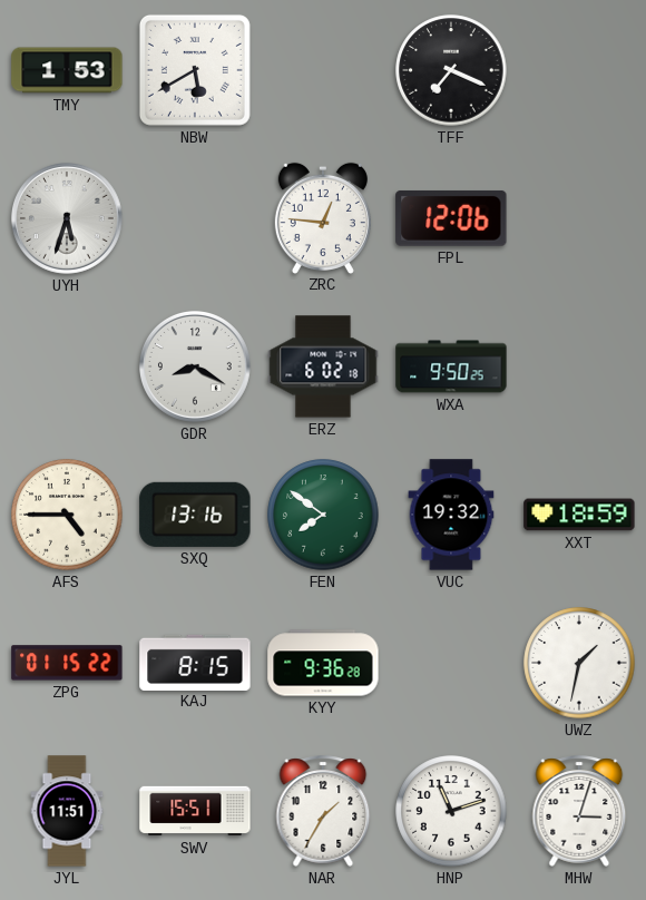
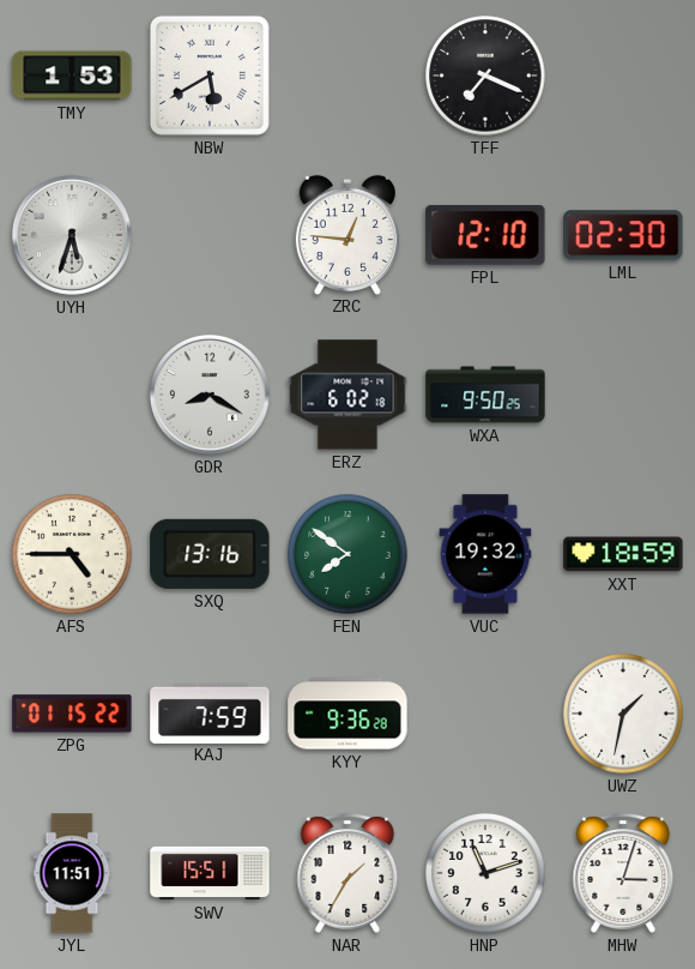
FPL: 12:06 -> 12:10 (485, 235)
LML: none -> 02:30 (623, 235)
KAJ: 8:15 -> 7:59 (210, 712)
